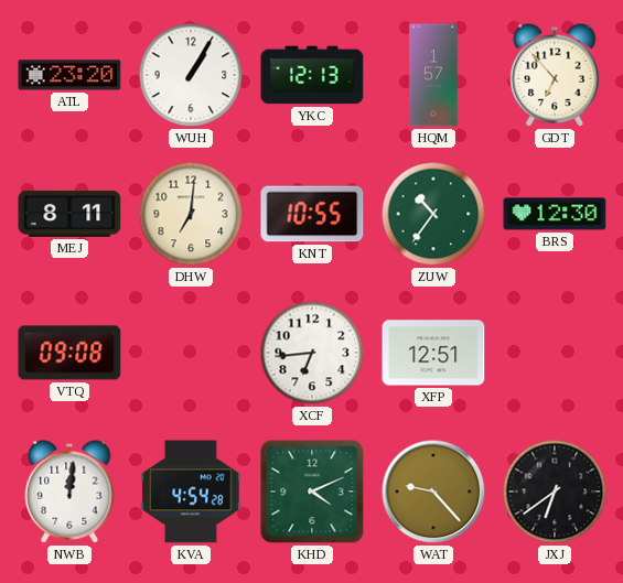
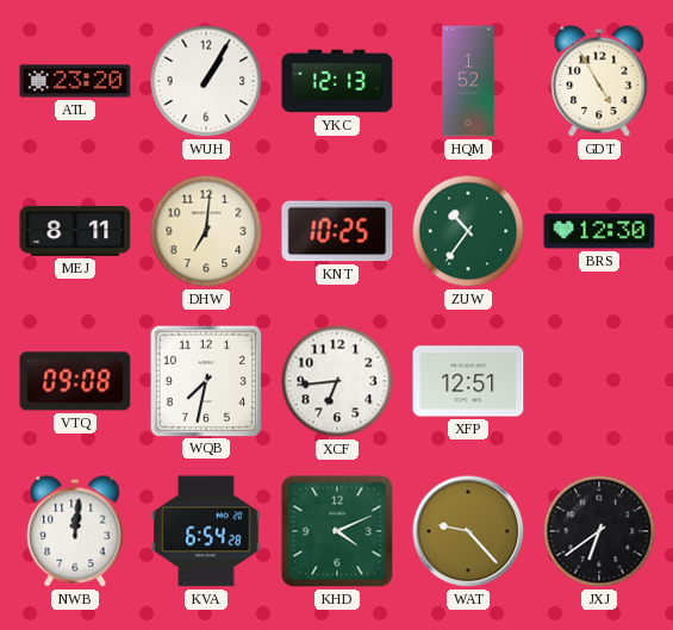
HQM: 1:57 -> 1:52 (468, 81)
GDT: 6:53 -> 4:55 (599, 81)
KNT: 10:55 -> 10:25 (337, 231)
WQB: none -> 7:32 (205, 380)
KVA: 4:54 -> 6:54 (206, 531)
